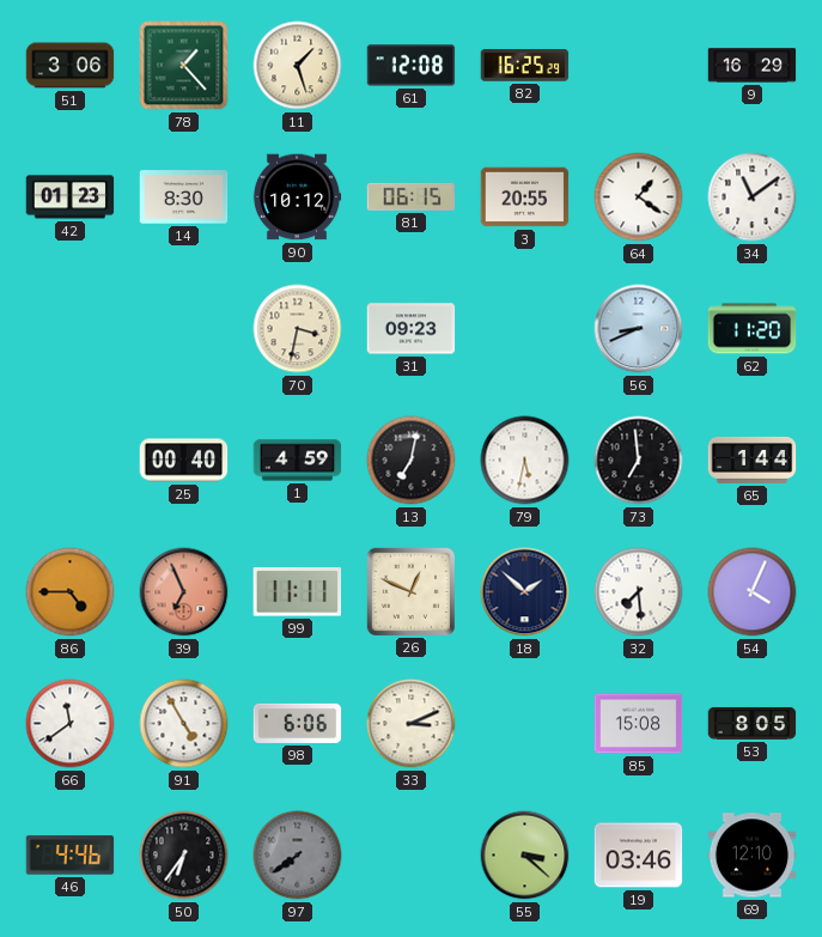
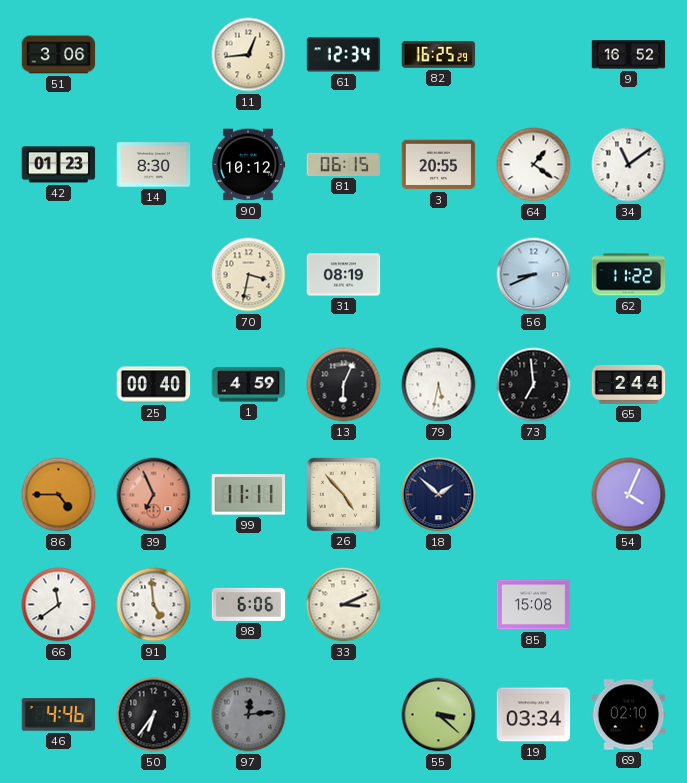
78: 1:23 -> none (184, 66)
11: 1:27 -> 12:44 (249, 55)
61: 12:08 -> 12:34 (344, 55)
9: 16:29 -> 16:52 (629, 55)
31: 09:23 -> 08:19 (344, 275)
62: 11:20 -> 11:22 (629, 275)
13: 7:02 -> 6:04 (344, 385)
65: 1:44 -> 2:44 (629, 384)
26: 12:49 -> 4:53 (343, 494)
32: 7:29 -> none (639, 592)
91: 4:55 -> 4:59 (154, 605)
53: 8:05 -> none (753, 723)
97: 7:39 -> 12:14 (249, 715)
19: 03:46 -> 03:34 (534, 715)
69: 12:10 -> 02:10 (629, 715)
